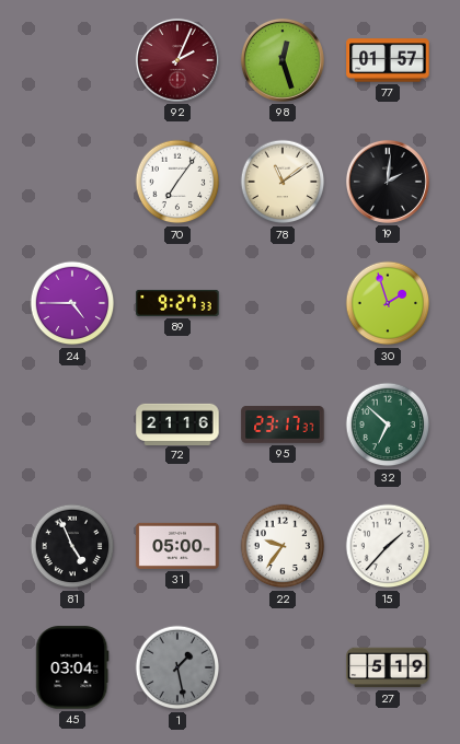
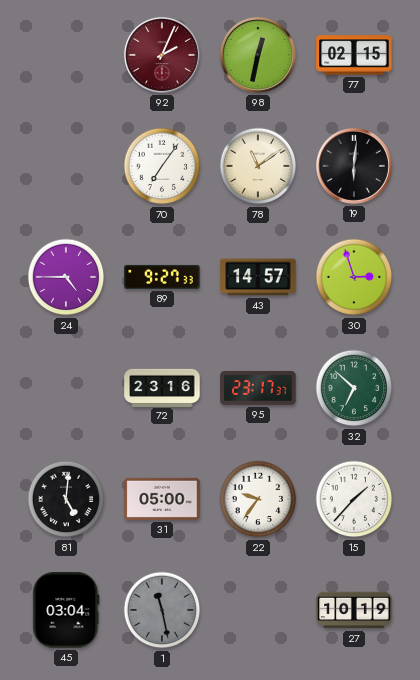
98: 12:27 -> 12:32 (258, 55)
77: 01:57 -> 02:15 (354, 55)
19: 2:01 -> 6:01 (354, 166)
43: none -> 14:57 (258, 277)
30: 1:57 -> 2:57 (354, 277)
72: 21:16 -> 23:16 (162, 387)
81: 4:56 -> 5:01 (66, 499)
1: 1:28 -> 11:28 (162, 610)
27: 5:19 -> 10:19 (354, 610)
